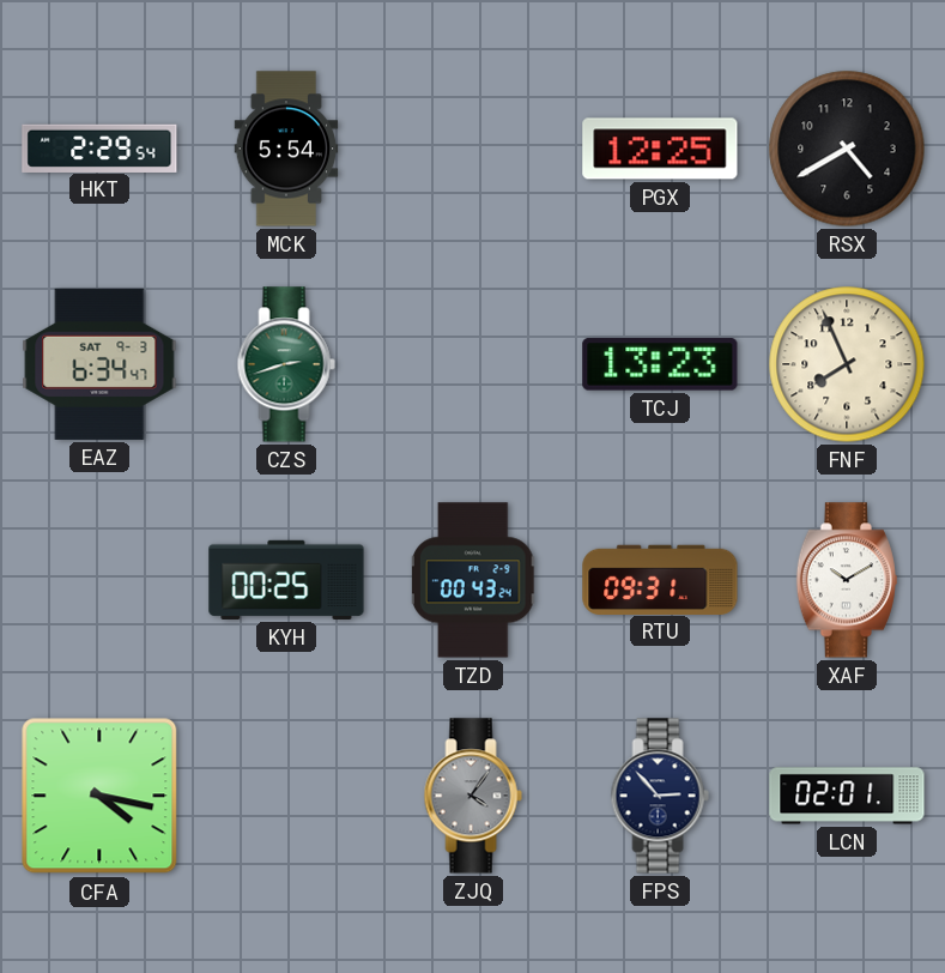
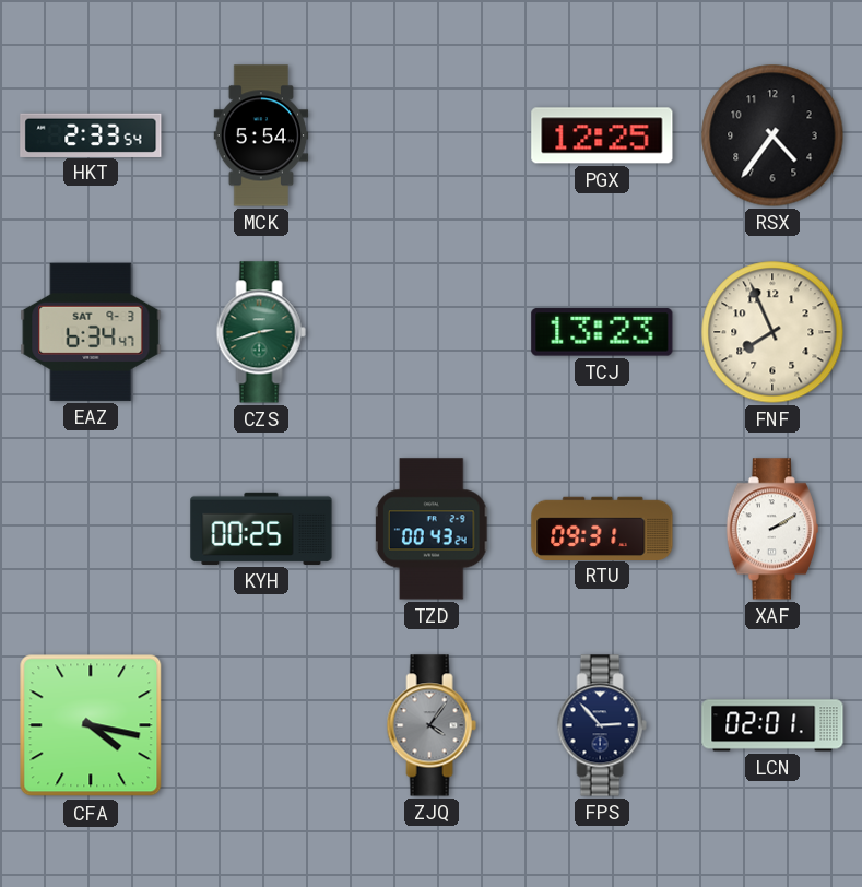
HKT: 2:29 -> 2:33 (91, 134)
RSX: 4:40 -> 4:36 (772, 135)
XAF: 10:10 -> 2:10 (772, 529)
